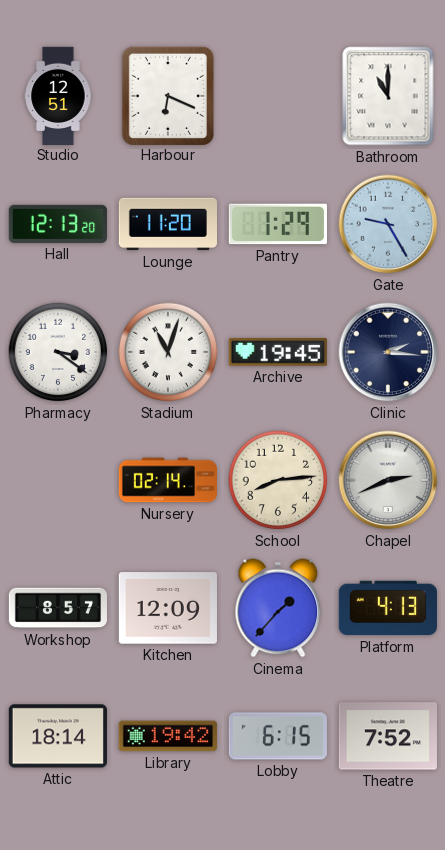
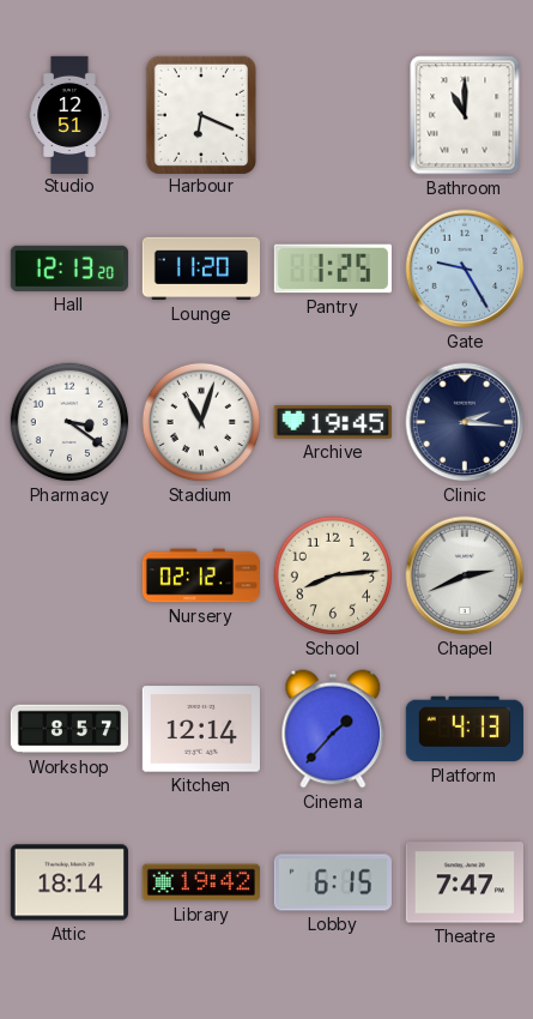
Pantry: 1:29 -> 1:25 (333, 269)
Nursery: 02:14 -> 02:12 (200, 575)
Kitchen: 12:09 -> 12:14 (201, 729)
Theatre: 7:52 -> 7:47 (465, 882)
